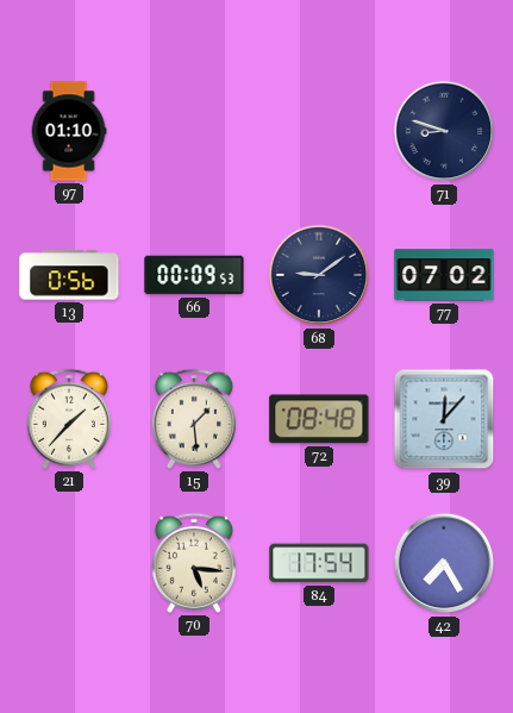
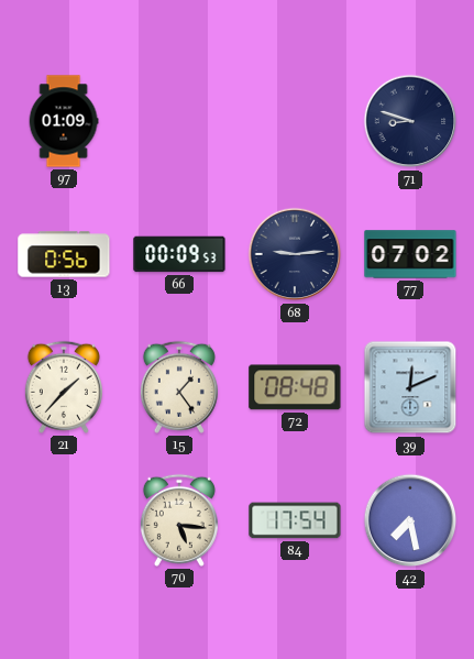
97: 01:10 -> 01:09 (64, 121)
68: 9:09 -> 9:14 (295, 254)
15: 1:29 -> 1:24 (179, 387)
39: 12:07 -> 12:11 (410, 387)
42: 7:25 -> 7:28 (410, 520)
